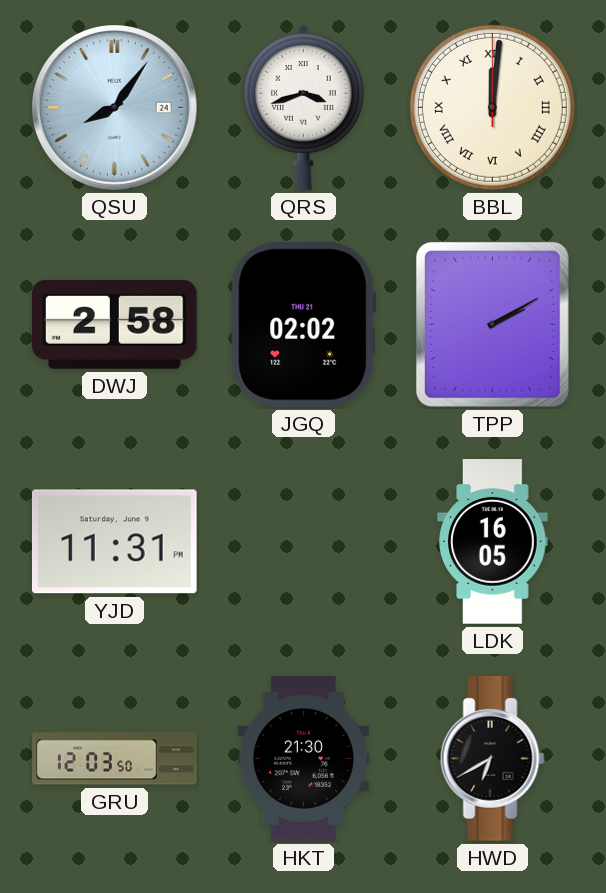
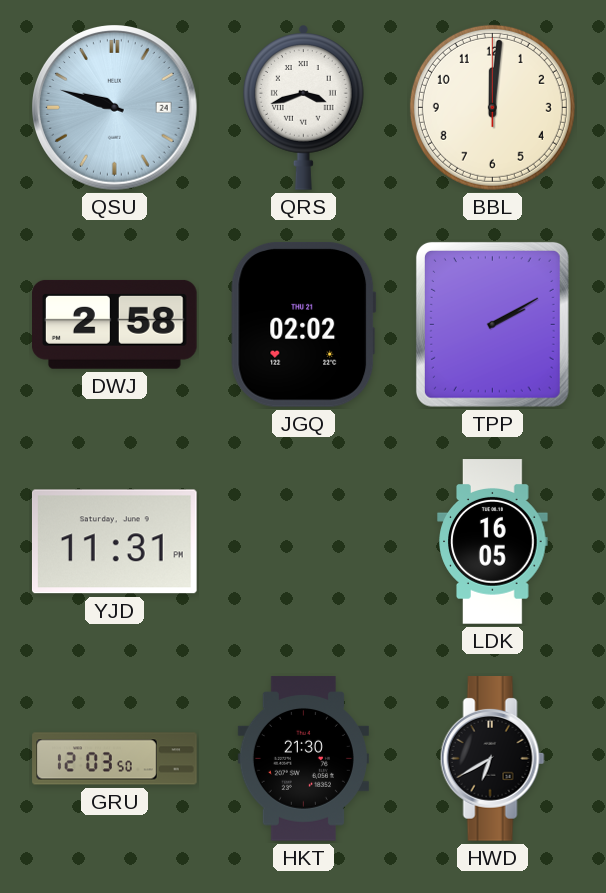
QSU: 8:06 -> 9:48 (115, 108)
BBL numerals: Roman -> Arabic (492, 107)
